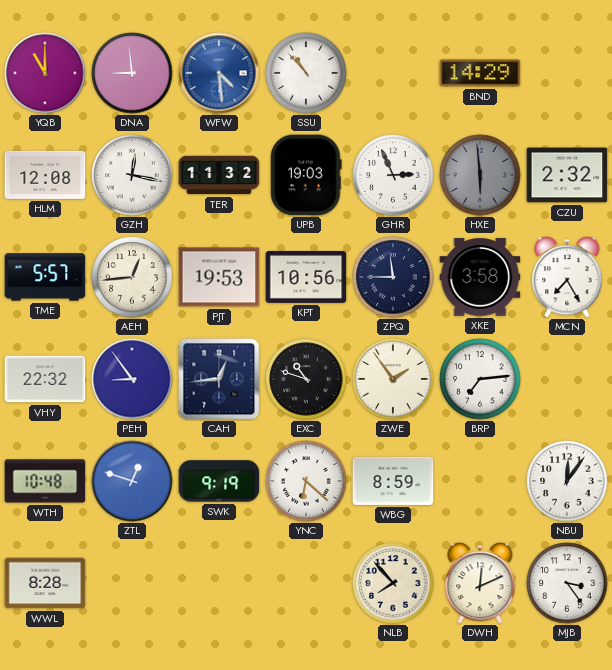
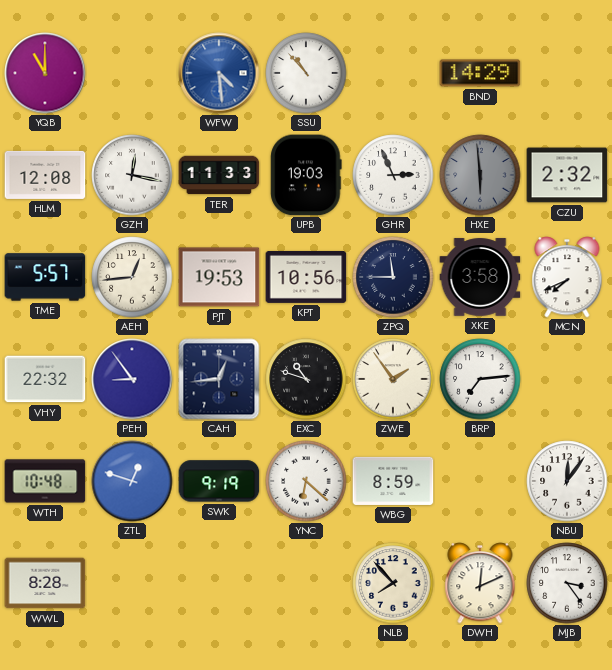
DNA: 8:59 -> none (132, 73)
TER: 11:32 -> 11:33 (219, 175)
MCN: 7:25 -> 7:41 (567, 277)
